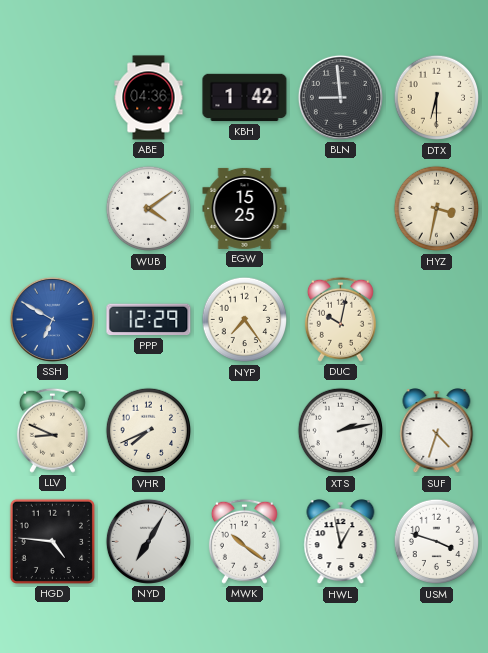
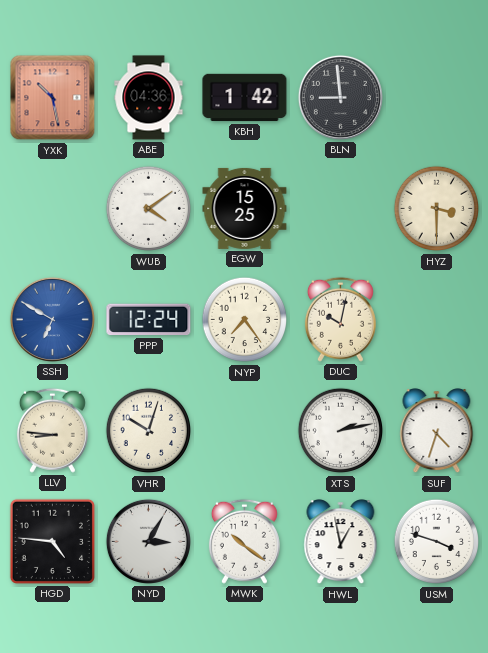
YXK: none -> 10:28 (53, 98)
DTX: 6:30 -> none (437, 98)
HYZ: 3:32 -> 3:30 (437, 209)
PPP: 12:29 -> 12:24 (149, 320)
LLV: 8:49 -> 8:46 (52, 430)
VHR: 7:41 -> 10:03 (149, 431)
NYD: 7:05 -> 3:05 (148, 541)
